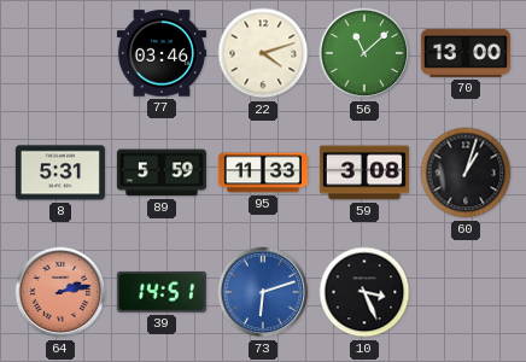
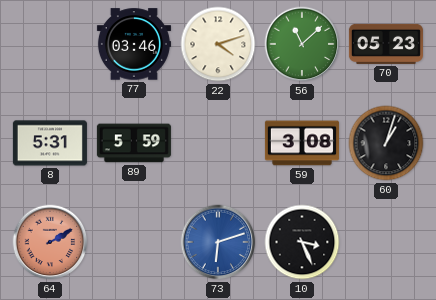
70: 13:00 -> 05:23 (386, 44)
95: 11:33 -> none (263, 173)
64: 2:13 -> 2:10 (50, 242)
39: 14:51 -> none (162, 292)
